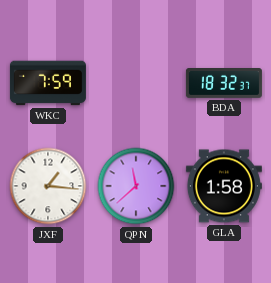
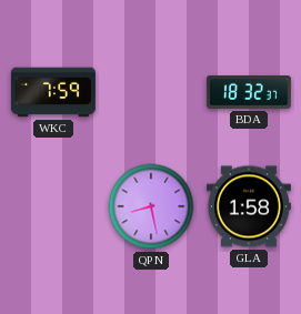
JXF: 1:16 -> none (48, 186)
QPN: 11:38 -> 8:28 (151, 206)
